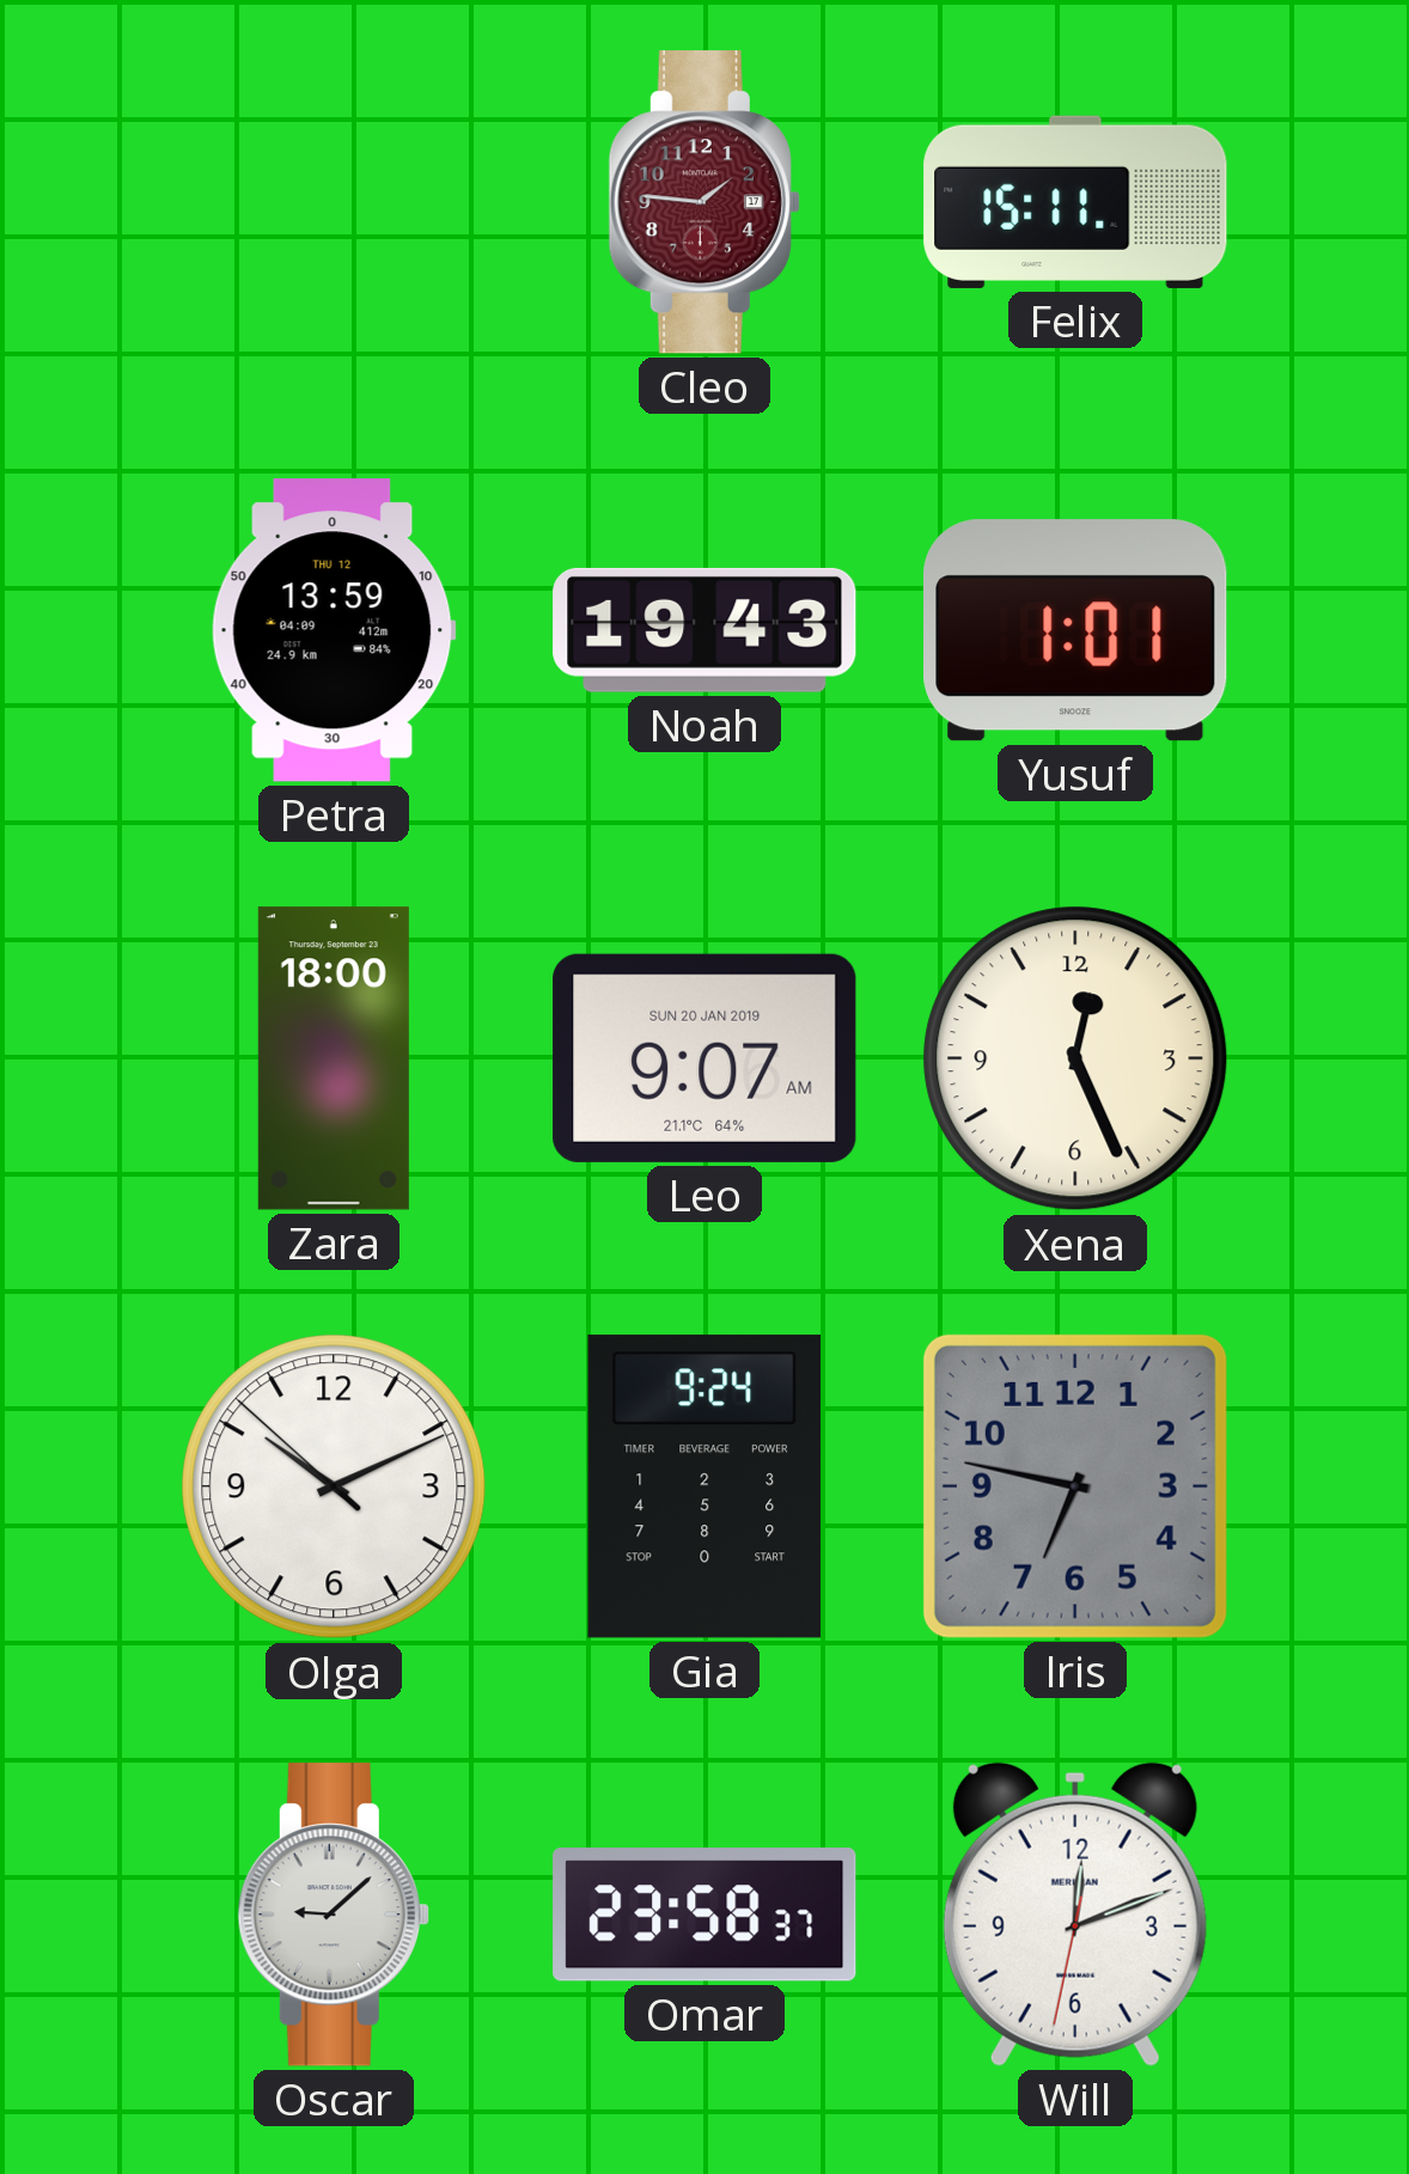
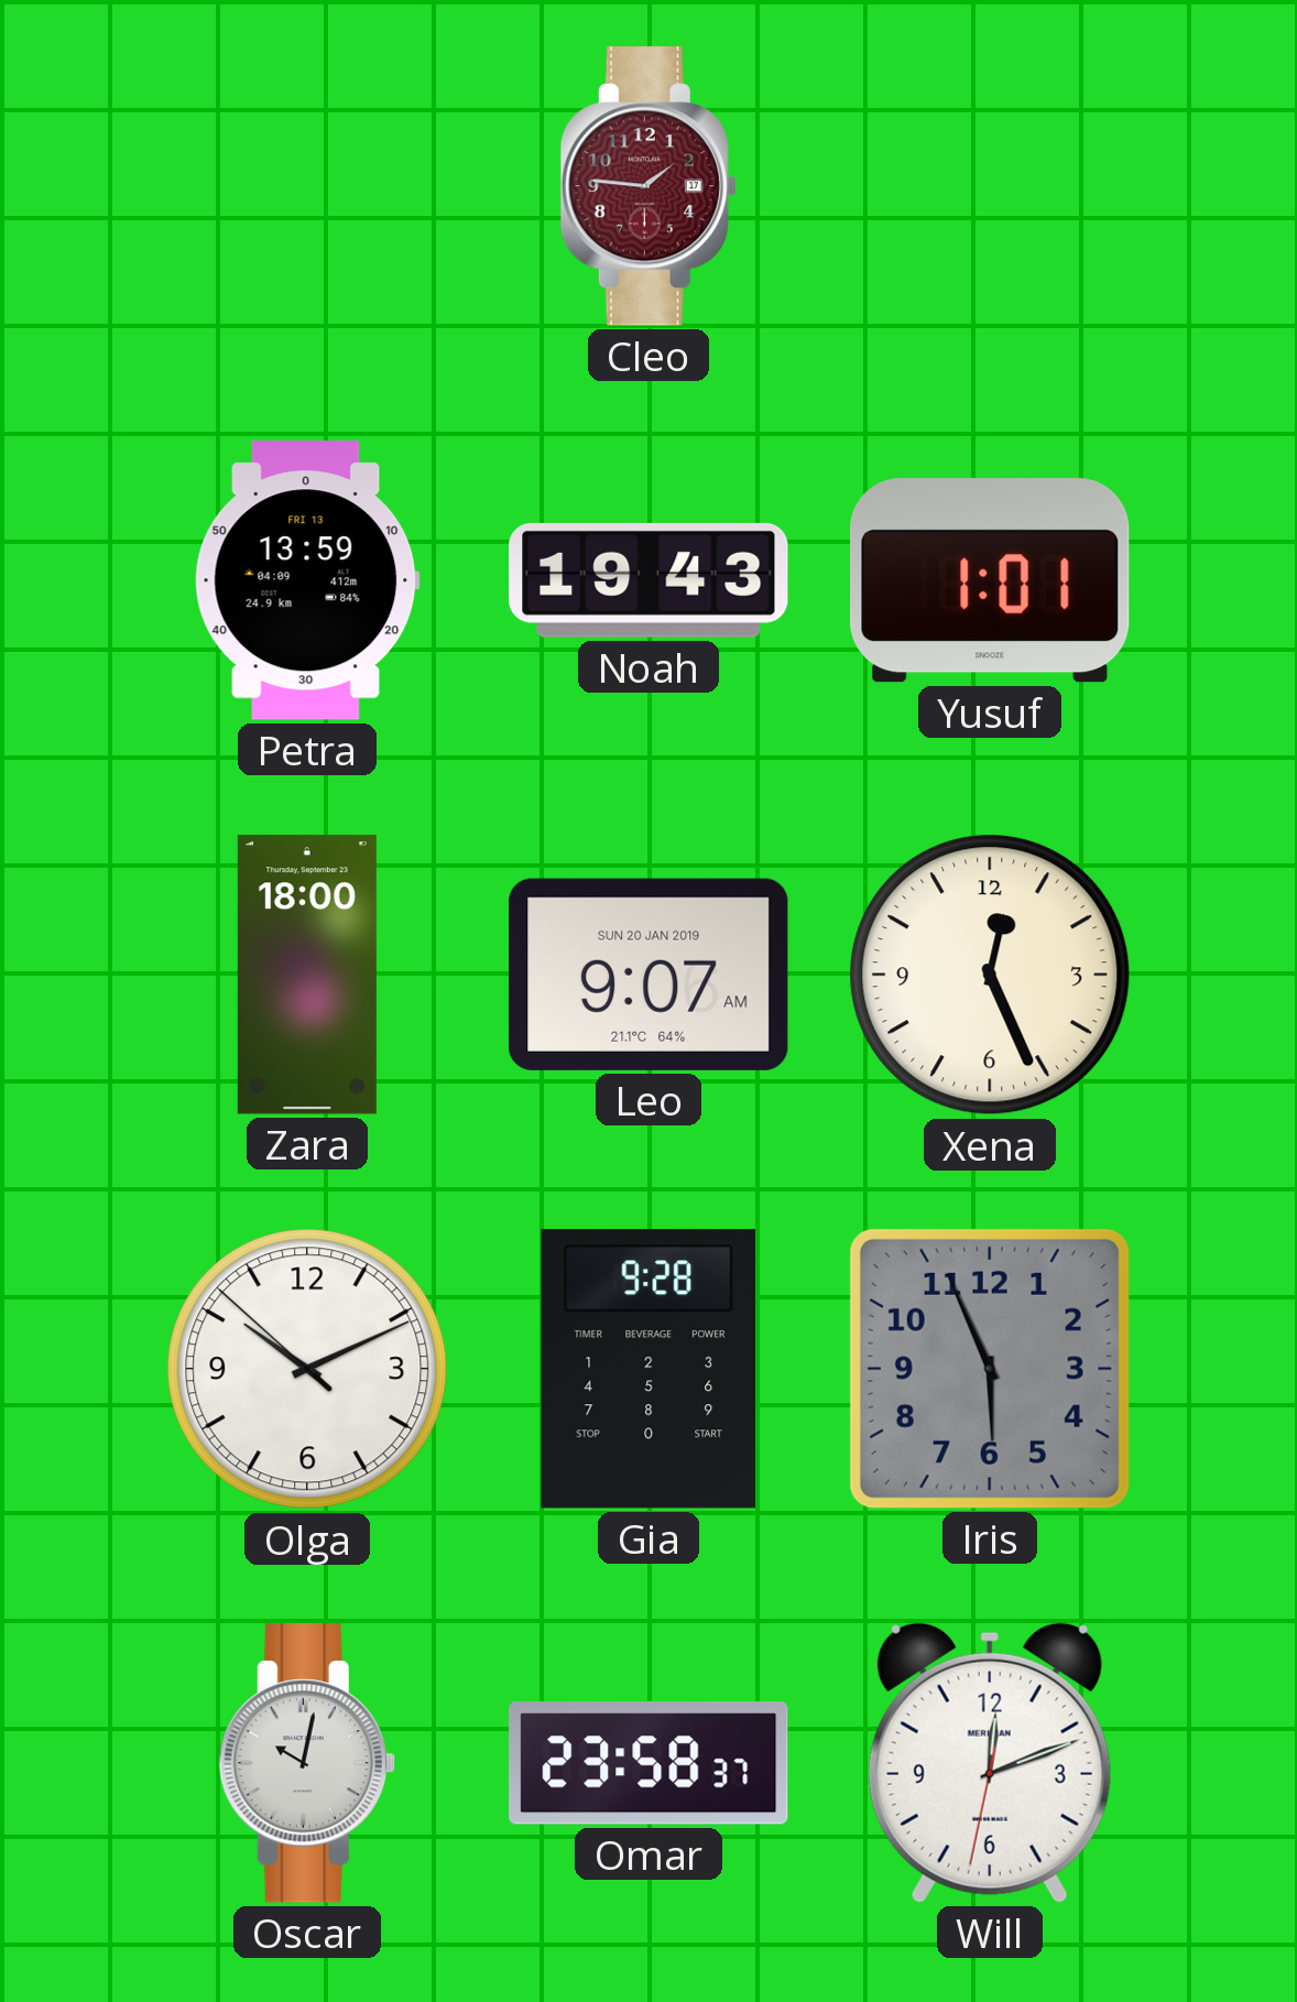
Felix: 15:11 -> none (1075, 202)
Petra date: THU 12 -> FRI 13 (307, 580)
Gia: 9:24 -> 9:28 (648, 1369)
Iris: 6:47 -> 5:56 (990, 1369)
Oscar: 9:08 -> 10:02 (307, 1763)
